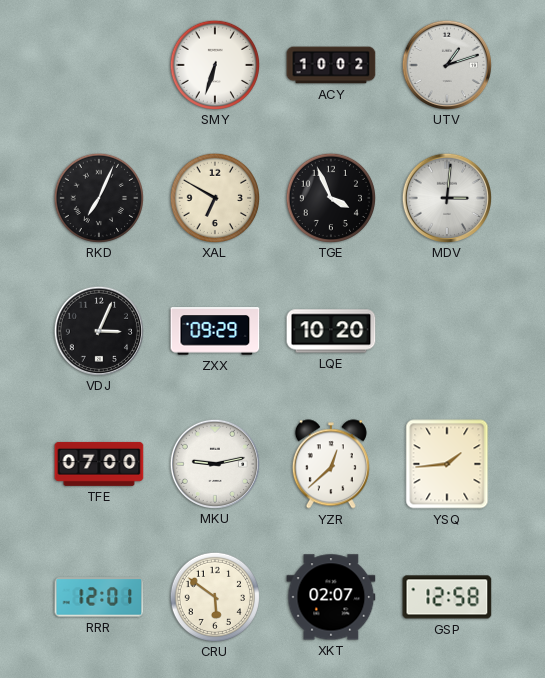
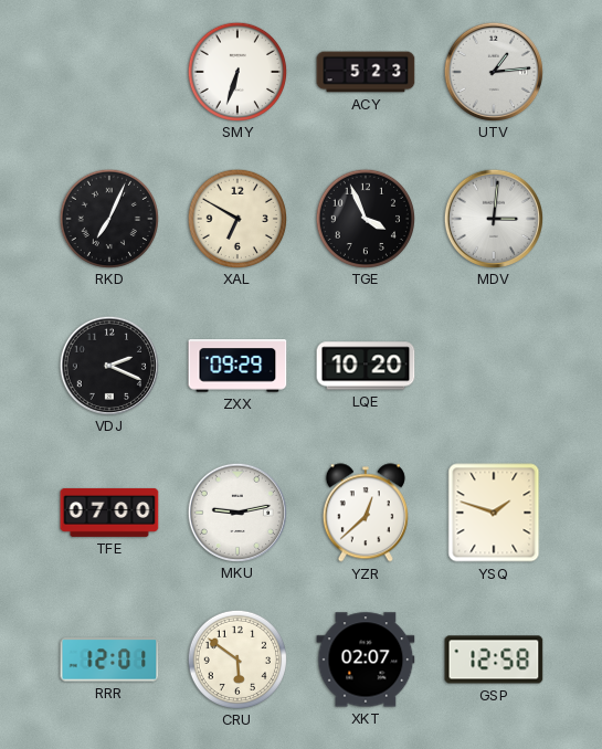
ACY: 10:02 -> 5:23 (366, 72)
UTV: 1:12 -> 1:14 (493, 71)
VDJ: 3:04 -> 2:19 (108, 365)
YSQ: 1:44 -> 1:48 (494, 513)
